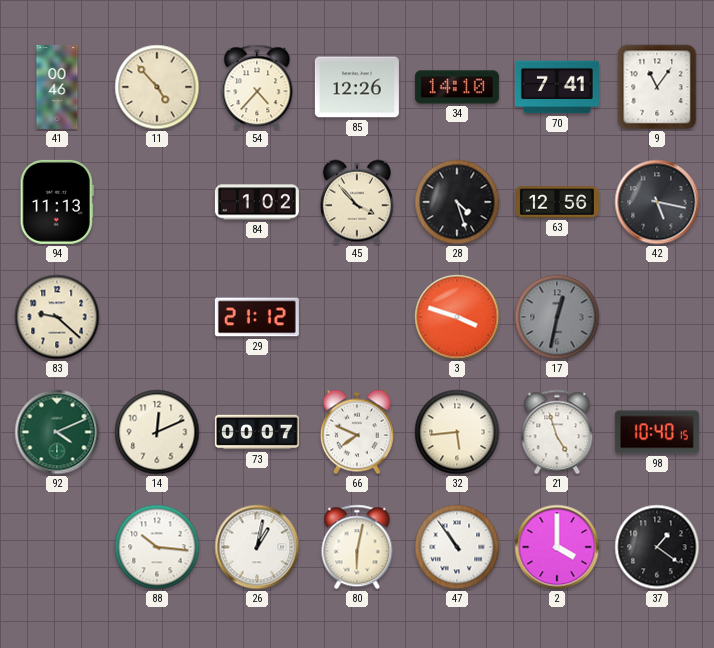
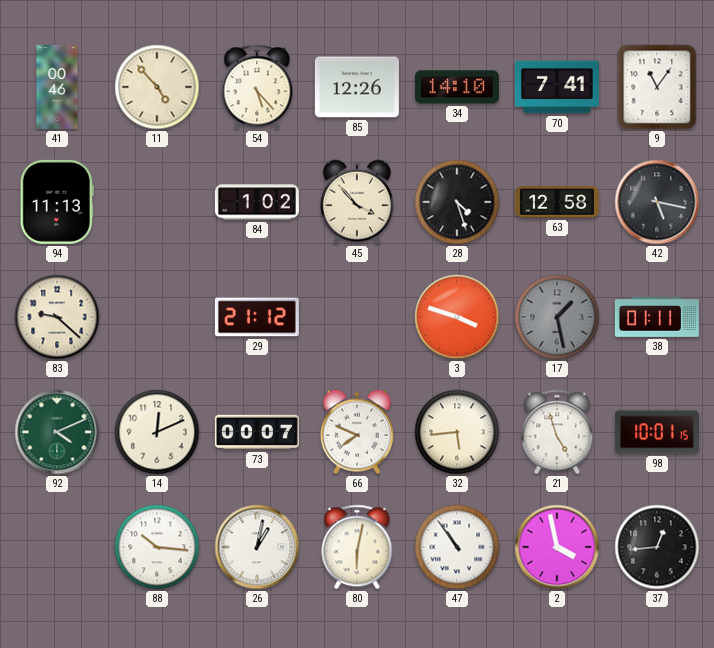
54: 4:37 -> 5:23 (257, 87)
63: 12:56 -> 12:58 (557, 202)
17: 12:32 -> 1:28 (557, 317)
38: none -> 01:11 (657, 318)
98: 10:40 -> 10:01 (657, 432)
2: 4:00 -> 3:58 (557, 547)
37: 1:21 -> 12:44 (657, 547)
